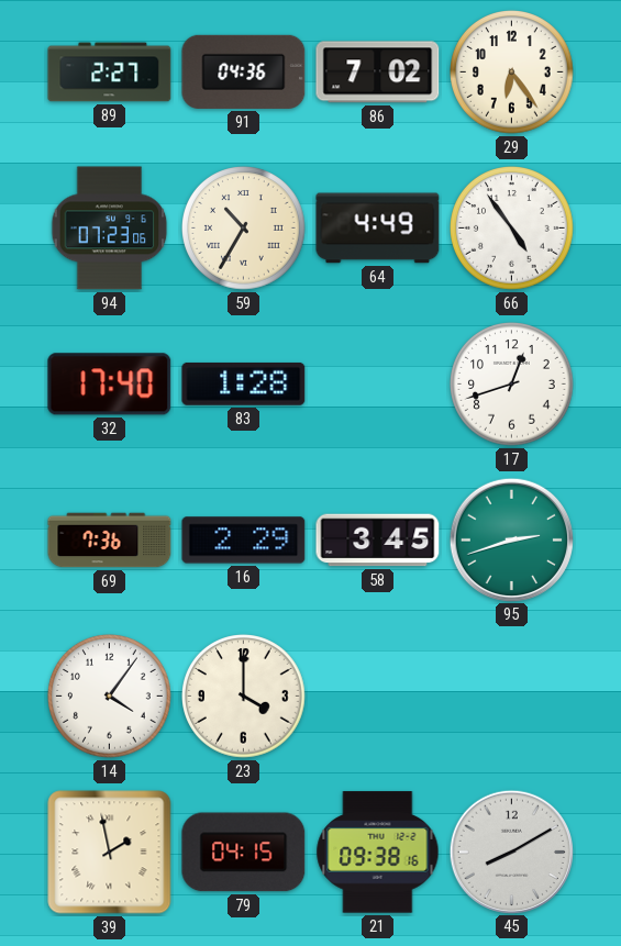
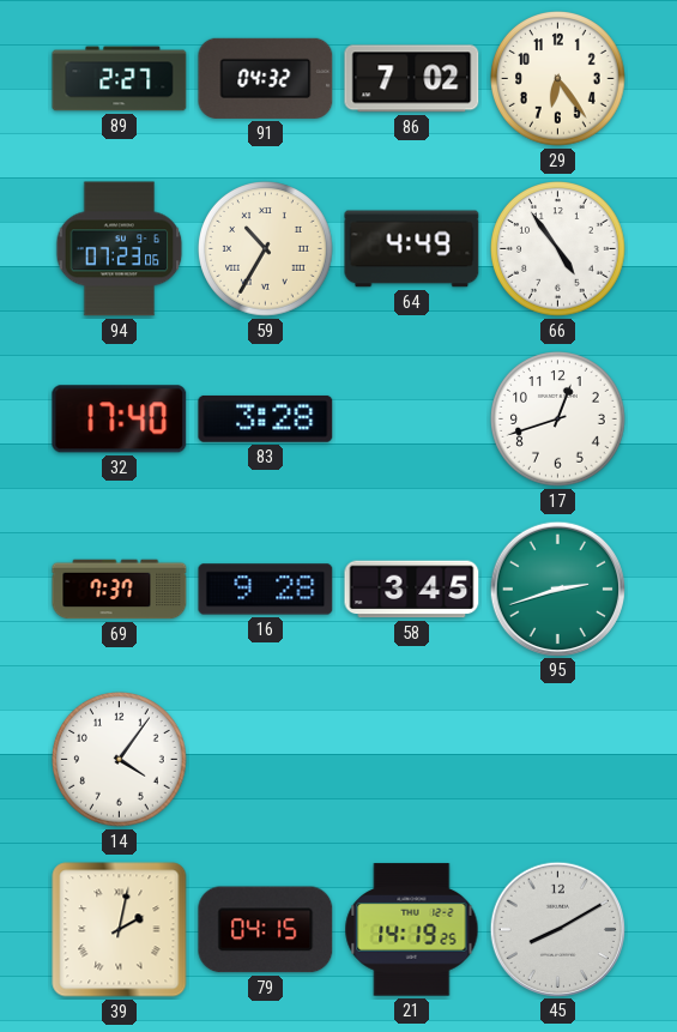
91: 04:36 -> 04:32 (266, 78)
83: 1:28 -> 3:28 (266, 418)
69: 7:36 -> 7:37 (120, 590)
16: 2:29 -> 9:28 (266, 590)
23: 4:00 -> none (244, 697)
39: 1:58 -> 2:02 (120, 930)
21: 09:38 -> 14:19 (412, 930)
